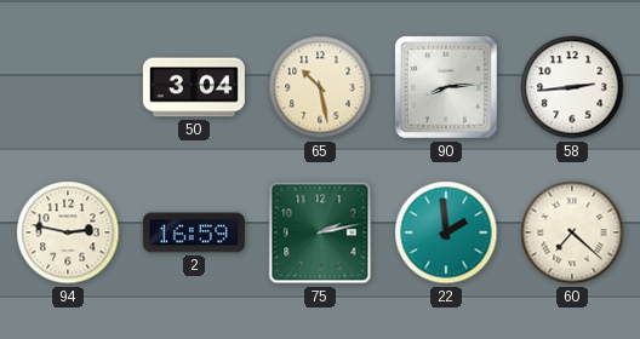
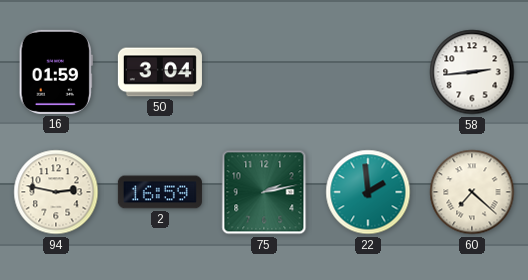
16: none -> 01:59 (56, 72)
65: 10:28 -> none (320, 87)
90: 8:14 -> none (446, 87)
